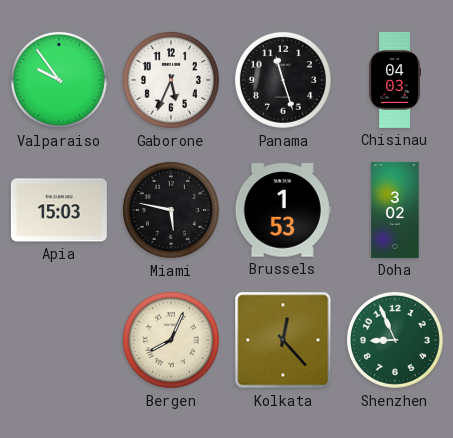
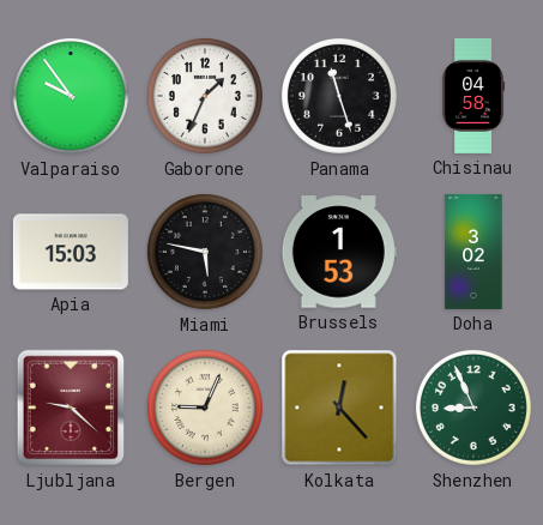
Gaborone: 5:34 -> 1:34 (205, 96)
Chisinau: 04:03 -> 04:58 (472, 96)
Ljubljana: none -> 9:22 (71, 408)
Bergen: 8:04 -> 9:04 (205, 408)
